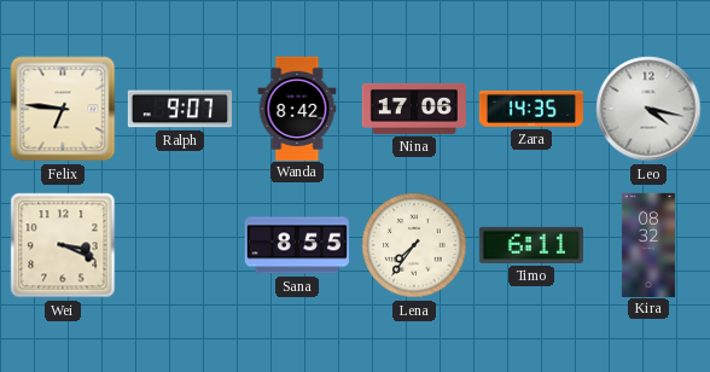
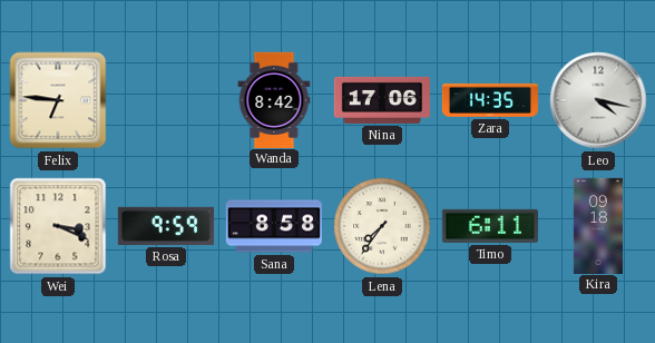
Ralph: 9:07 -> none (179, 109)
Rosa: none -> 9:59 (166, 226)
Sana: 8:55 -> 8:58 (274, 226)
Kira: 08:32 -> 09:18 (598, 225)
